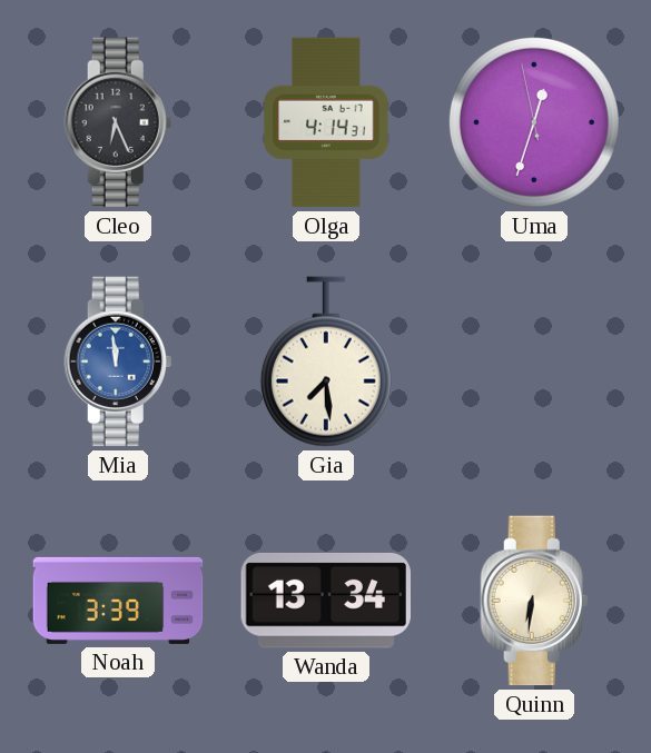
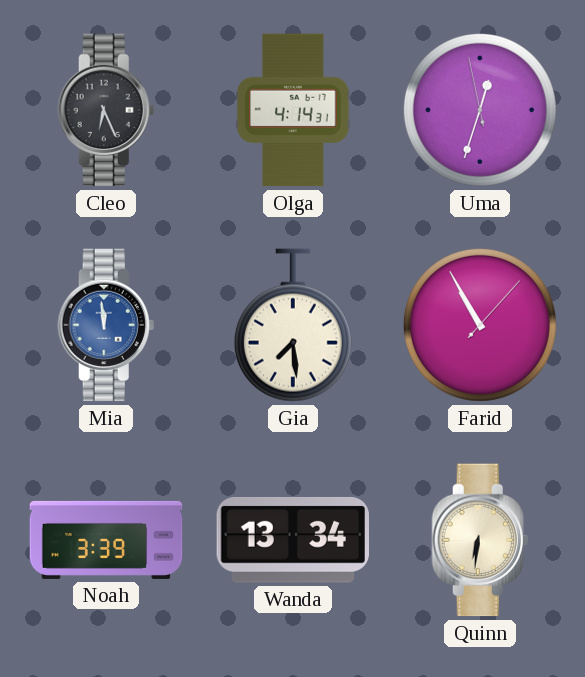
Farid: none -> 10:55 (480, 325)
